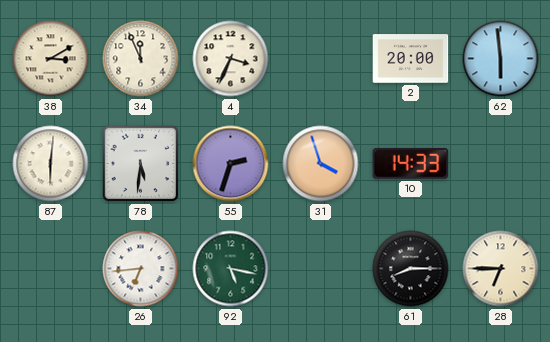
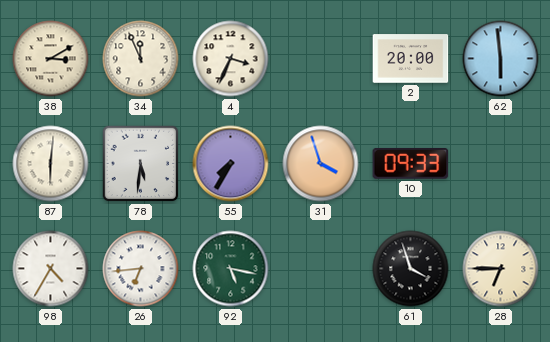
55: 2:33 -> 7:35 (231, 164)
10: 14:33 -> 09:33 (411, 164)
98: none -> 4:35 (51, 269)
61: 8:15 -> 3:57 (411, 269)
